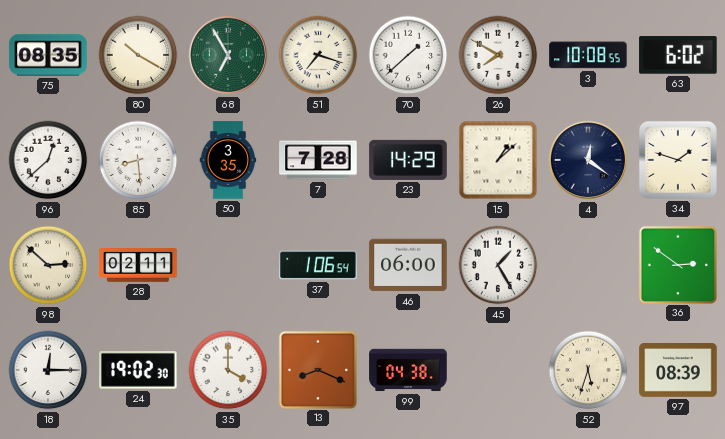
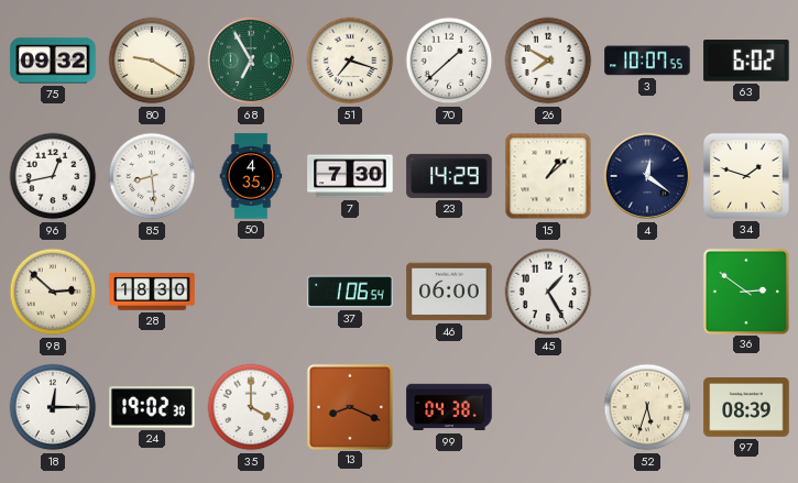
75: 08:35 -> 09:32 (53, 61)
80: 10:20 -> 9:20 (152, 61)
3: 10:08 -> 10:07 (647, 61)
96: 12:38 -> 12:43 (53, 176)
50: 3:35 -> 4:35 (251, 176)
7: 7:28 -> 7:30 (350, 176)
28: 02:11 -> 18:30 (152, 293)
